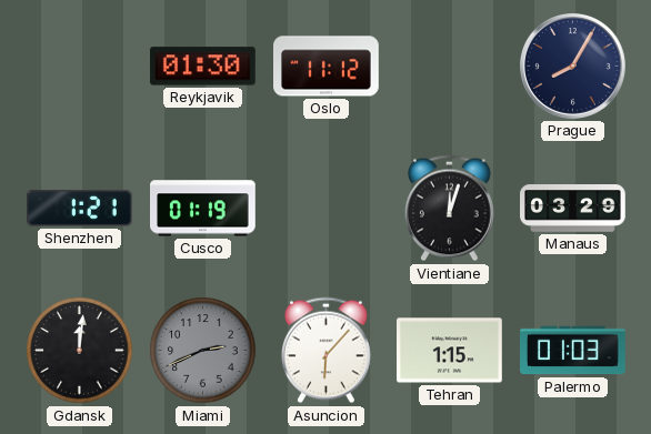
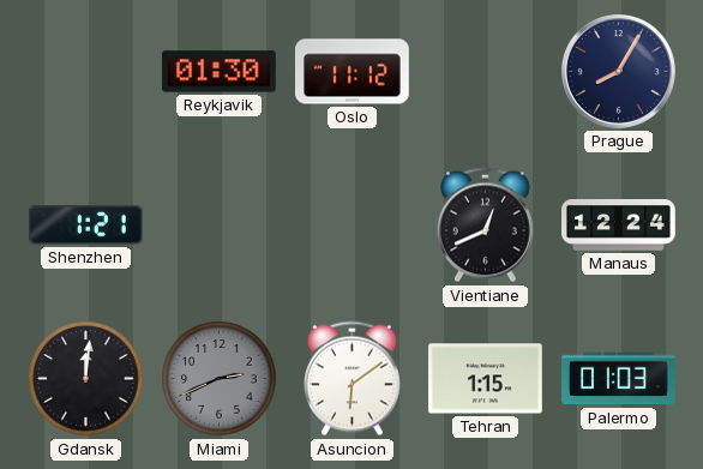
Cusco: 01:19 -> none (203, 209)
Vientiane: 12:03 -> 12:41 (485, 226)
Manaus: 03:29 -> 12:24 (619, 226)
Asuncion: 6:07 -> 6:09 (351, 379)
